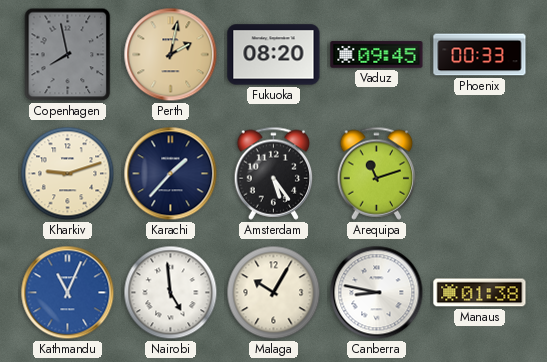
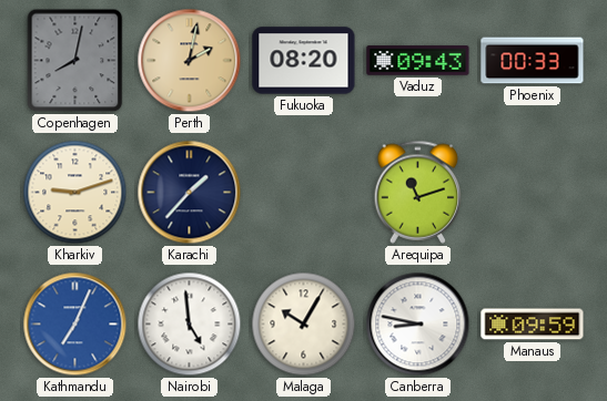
Copenhagen: 7:58 -> 8:02 (75, 61)
Vaduz: 09:45 -> 09:43 (418, 61)
Amsterdam: 5:24 -> none (274, 173)
Kathmandu: 11:04 -> 7:04 (75, 325)
Manaus: 01:38 -> 09:59 (533, 325)
